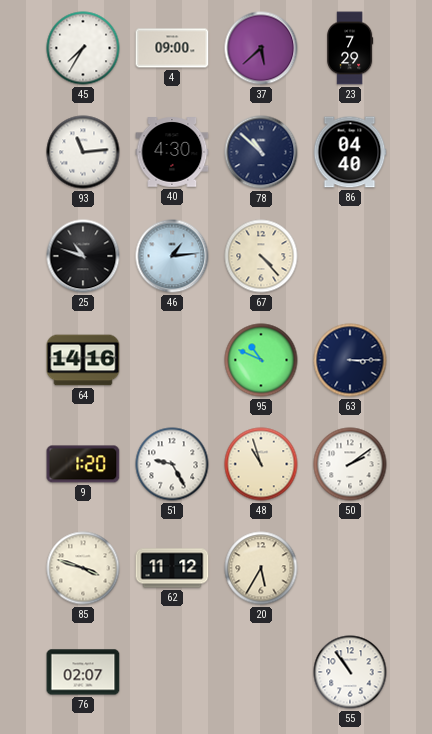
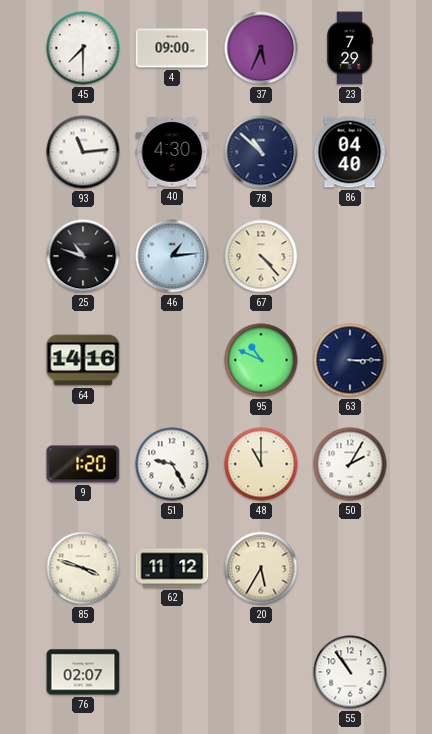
45: 7:35 -> 7:30 (83, 48)
37: 5:38 -> 5:34 (261, 48)
48: 10:57 -> 11:00 (261, 464)
50: 2:09 -> 2:05 (350, 464)
